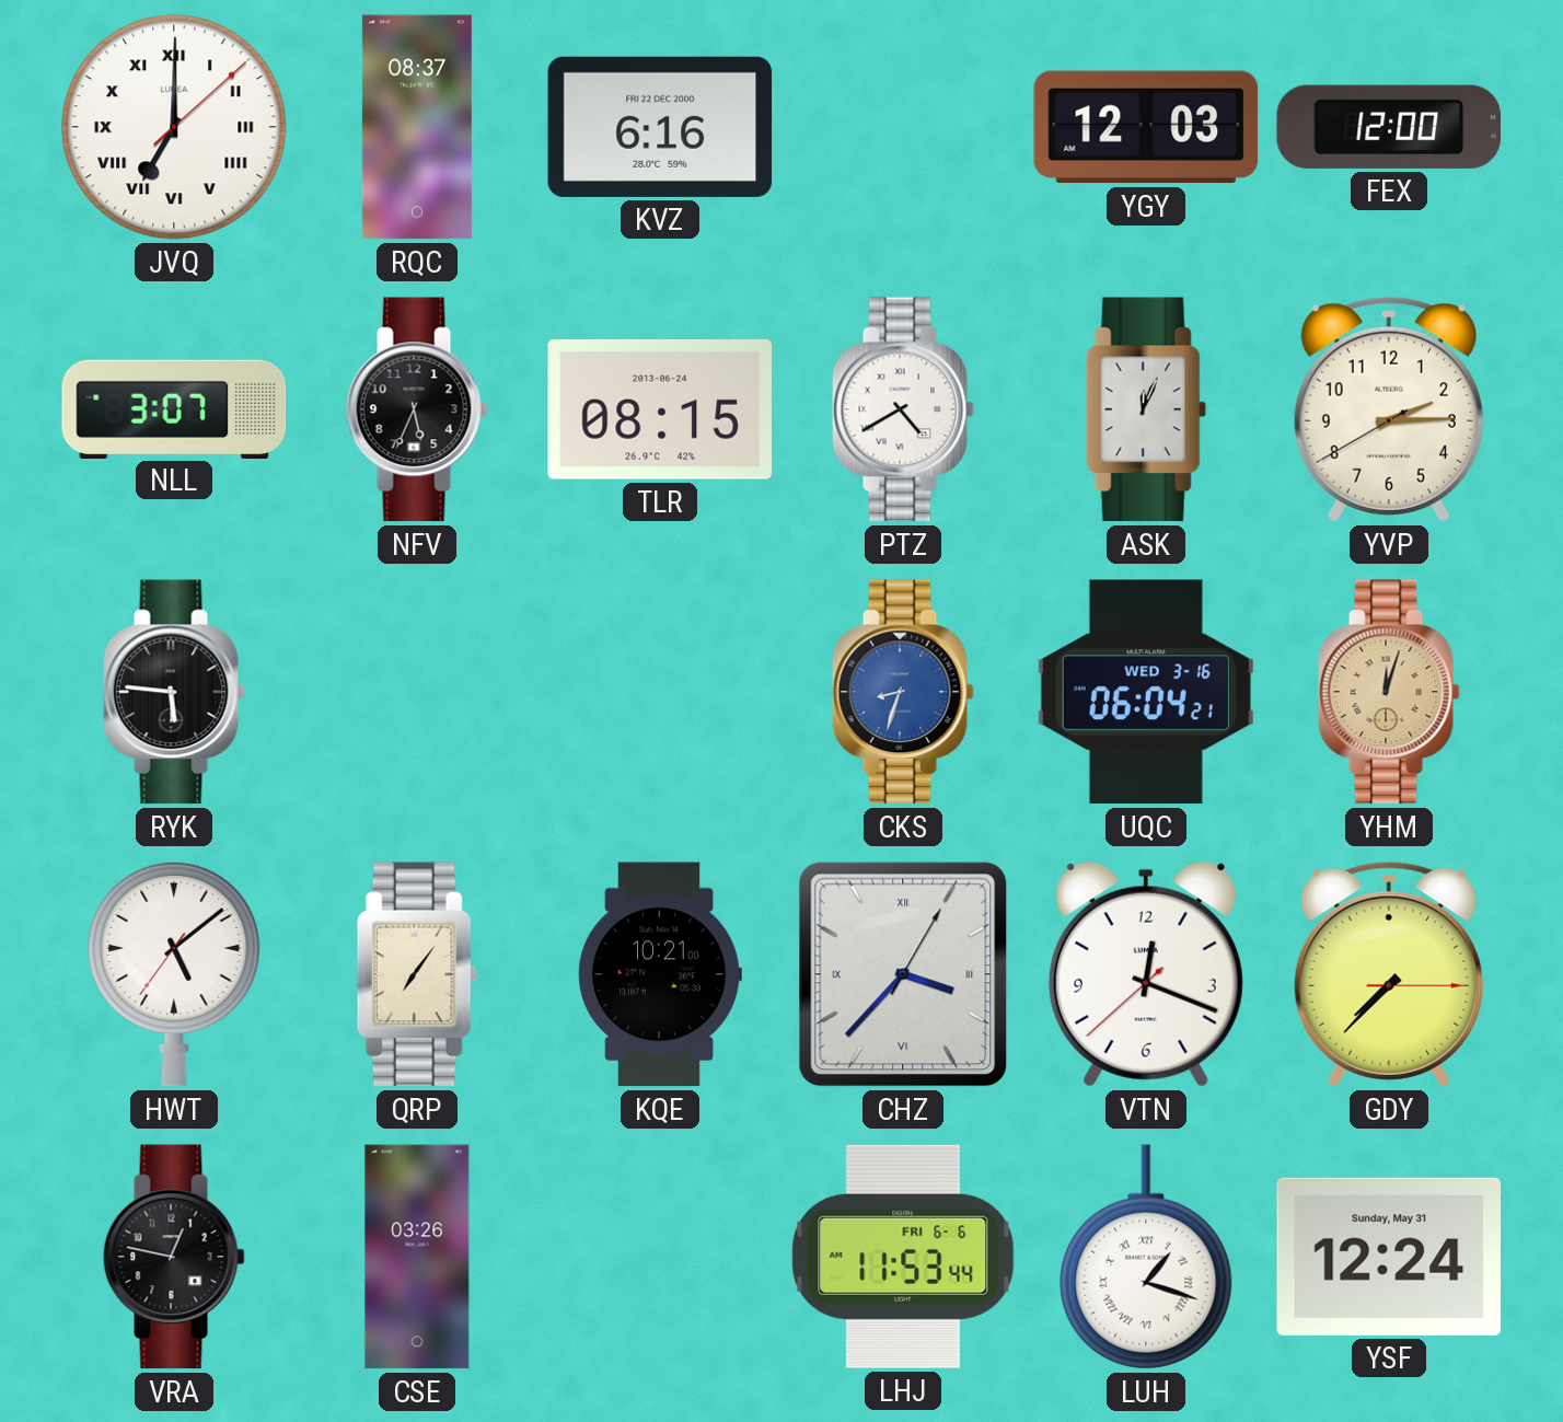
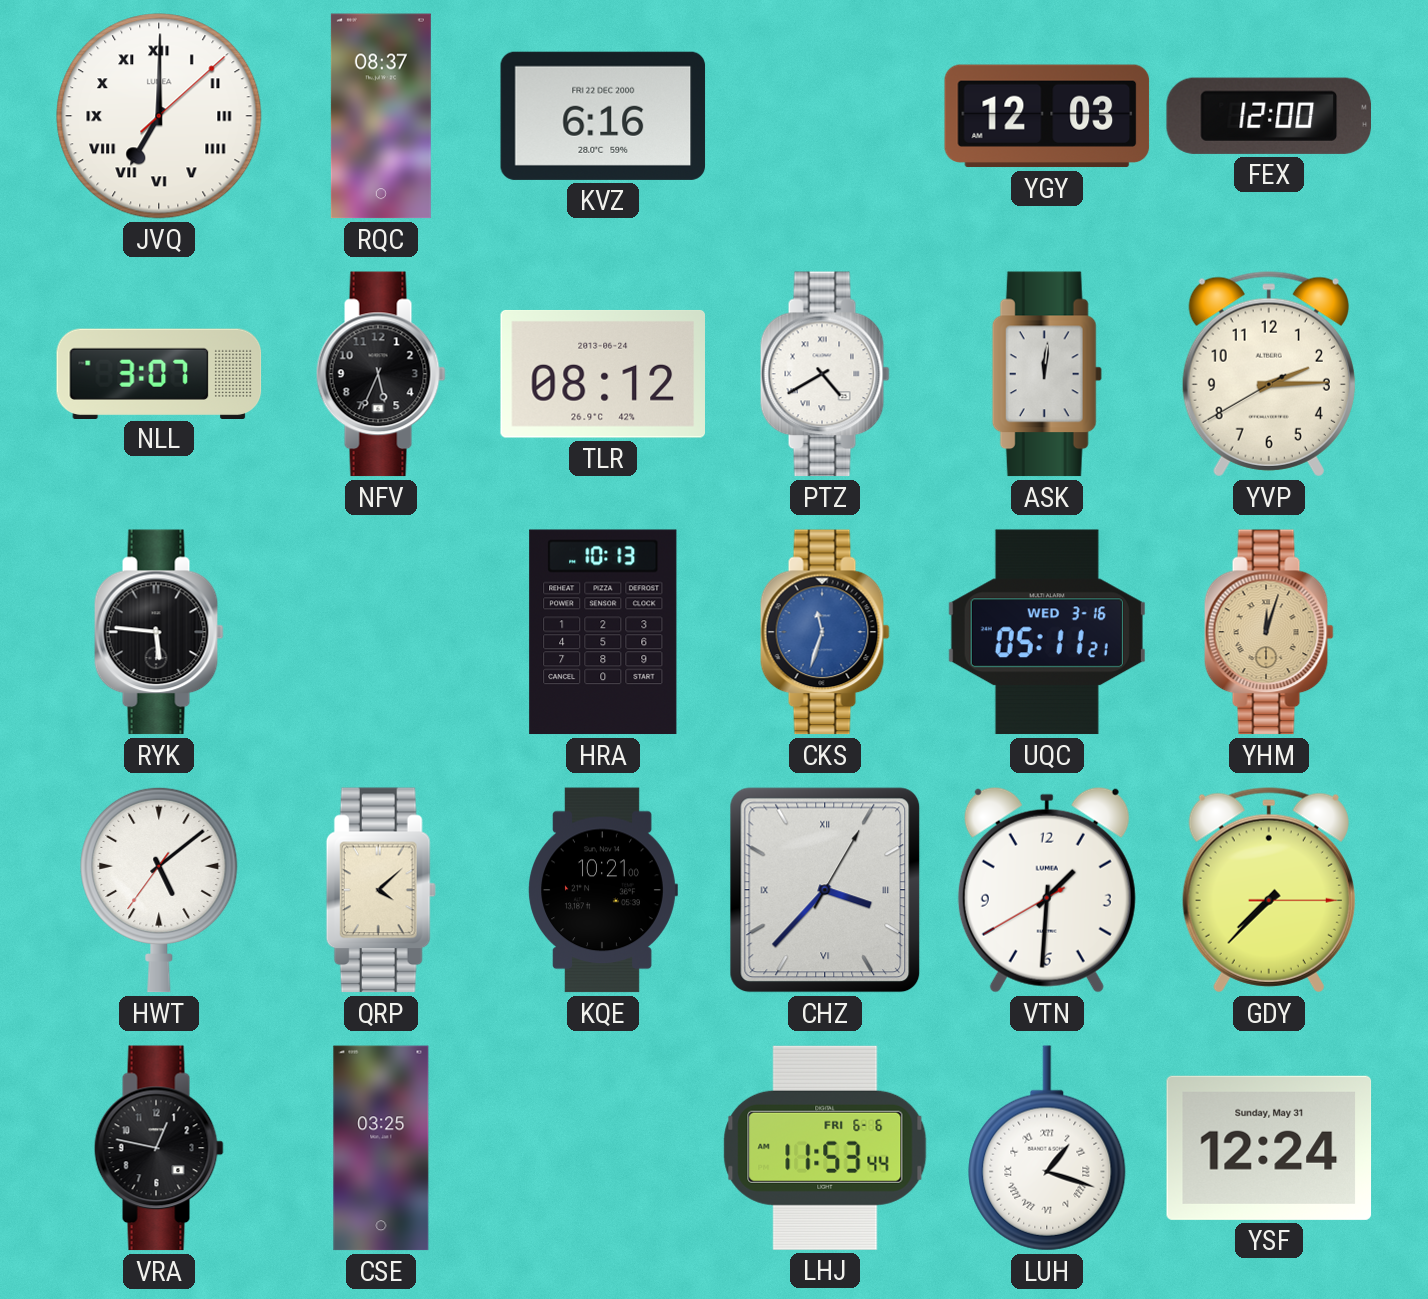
TLR: 08:15 -> 08:12 (602, 374)
ASK: 12:04 -> 12:01 (1047, 374)
HRA: none -> 10:13 (603, 632)
CKS: 8:33 -> 11:33 (825, 632)
UQC: 06:04 -> 05:11 (1047, 632)
QRP: 7:06 -> 4:08 (381, 890)
VTN: 12:18 -> 1:30 (1047, 890)
CSE: 03:26 -> 03:25 (381, 1148)
